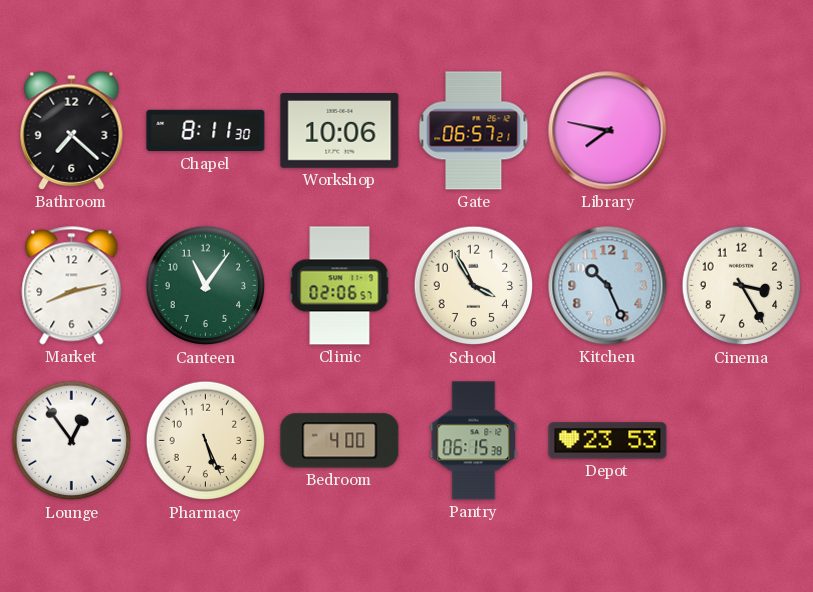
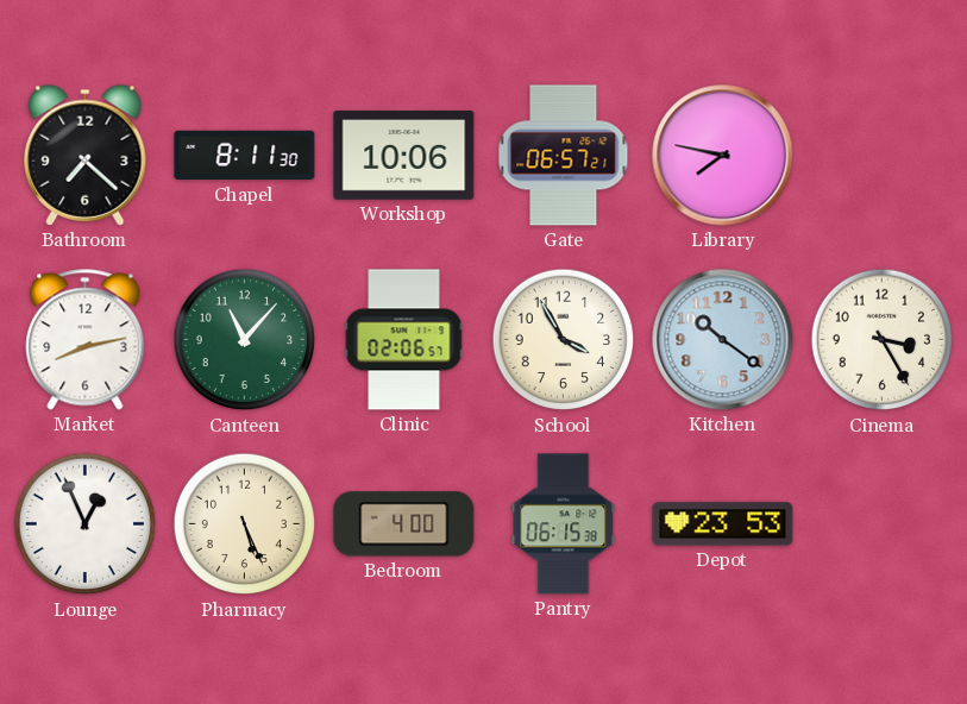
Canteen: 11:06 -> 11:07 (245, 340)
Kitchen: 10:26 -> 10:21 (723, 340)
Lounge: 12:54 -> 12:56 (86, 524)
